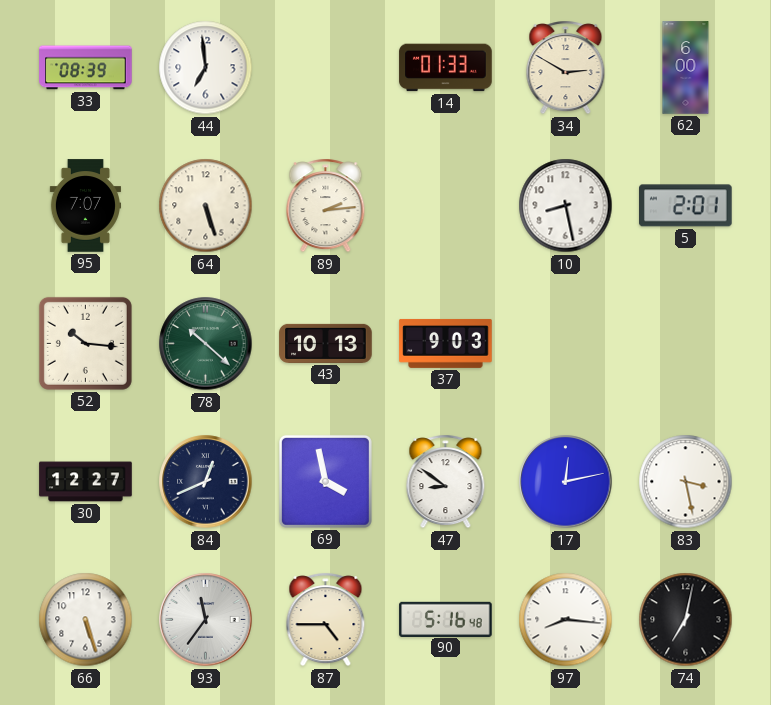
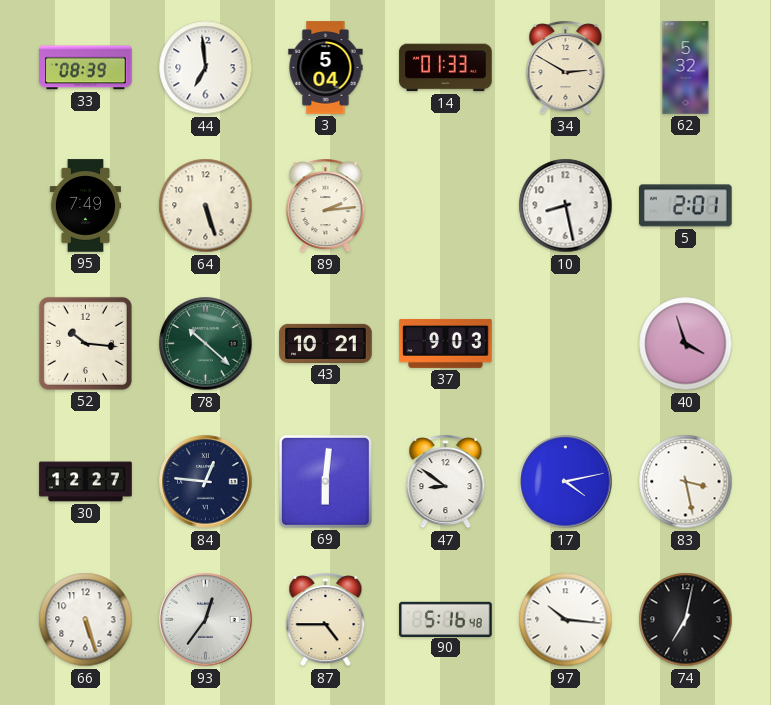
3: none -> 5:04 (326, 68)
62: 6:00 -> 5:32 (686, 68)
95: 7:07 -> 7:49 (85, 206)
43: 10:13 -> 10:21 (326, 343)
40: none -> 3:57 (686, 344)
84: 12:41 -> 12:46 (206, 482)
69: 3:58 -> 6:01 (325, 481)
17: 12:13 -> 4:13 (566, 482)
93: 11:36 -> 12:36 (206, 620)
97: 8:16 -> 10:16 (566, 620)
